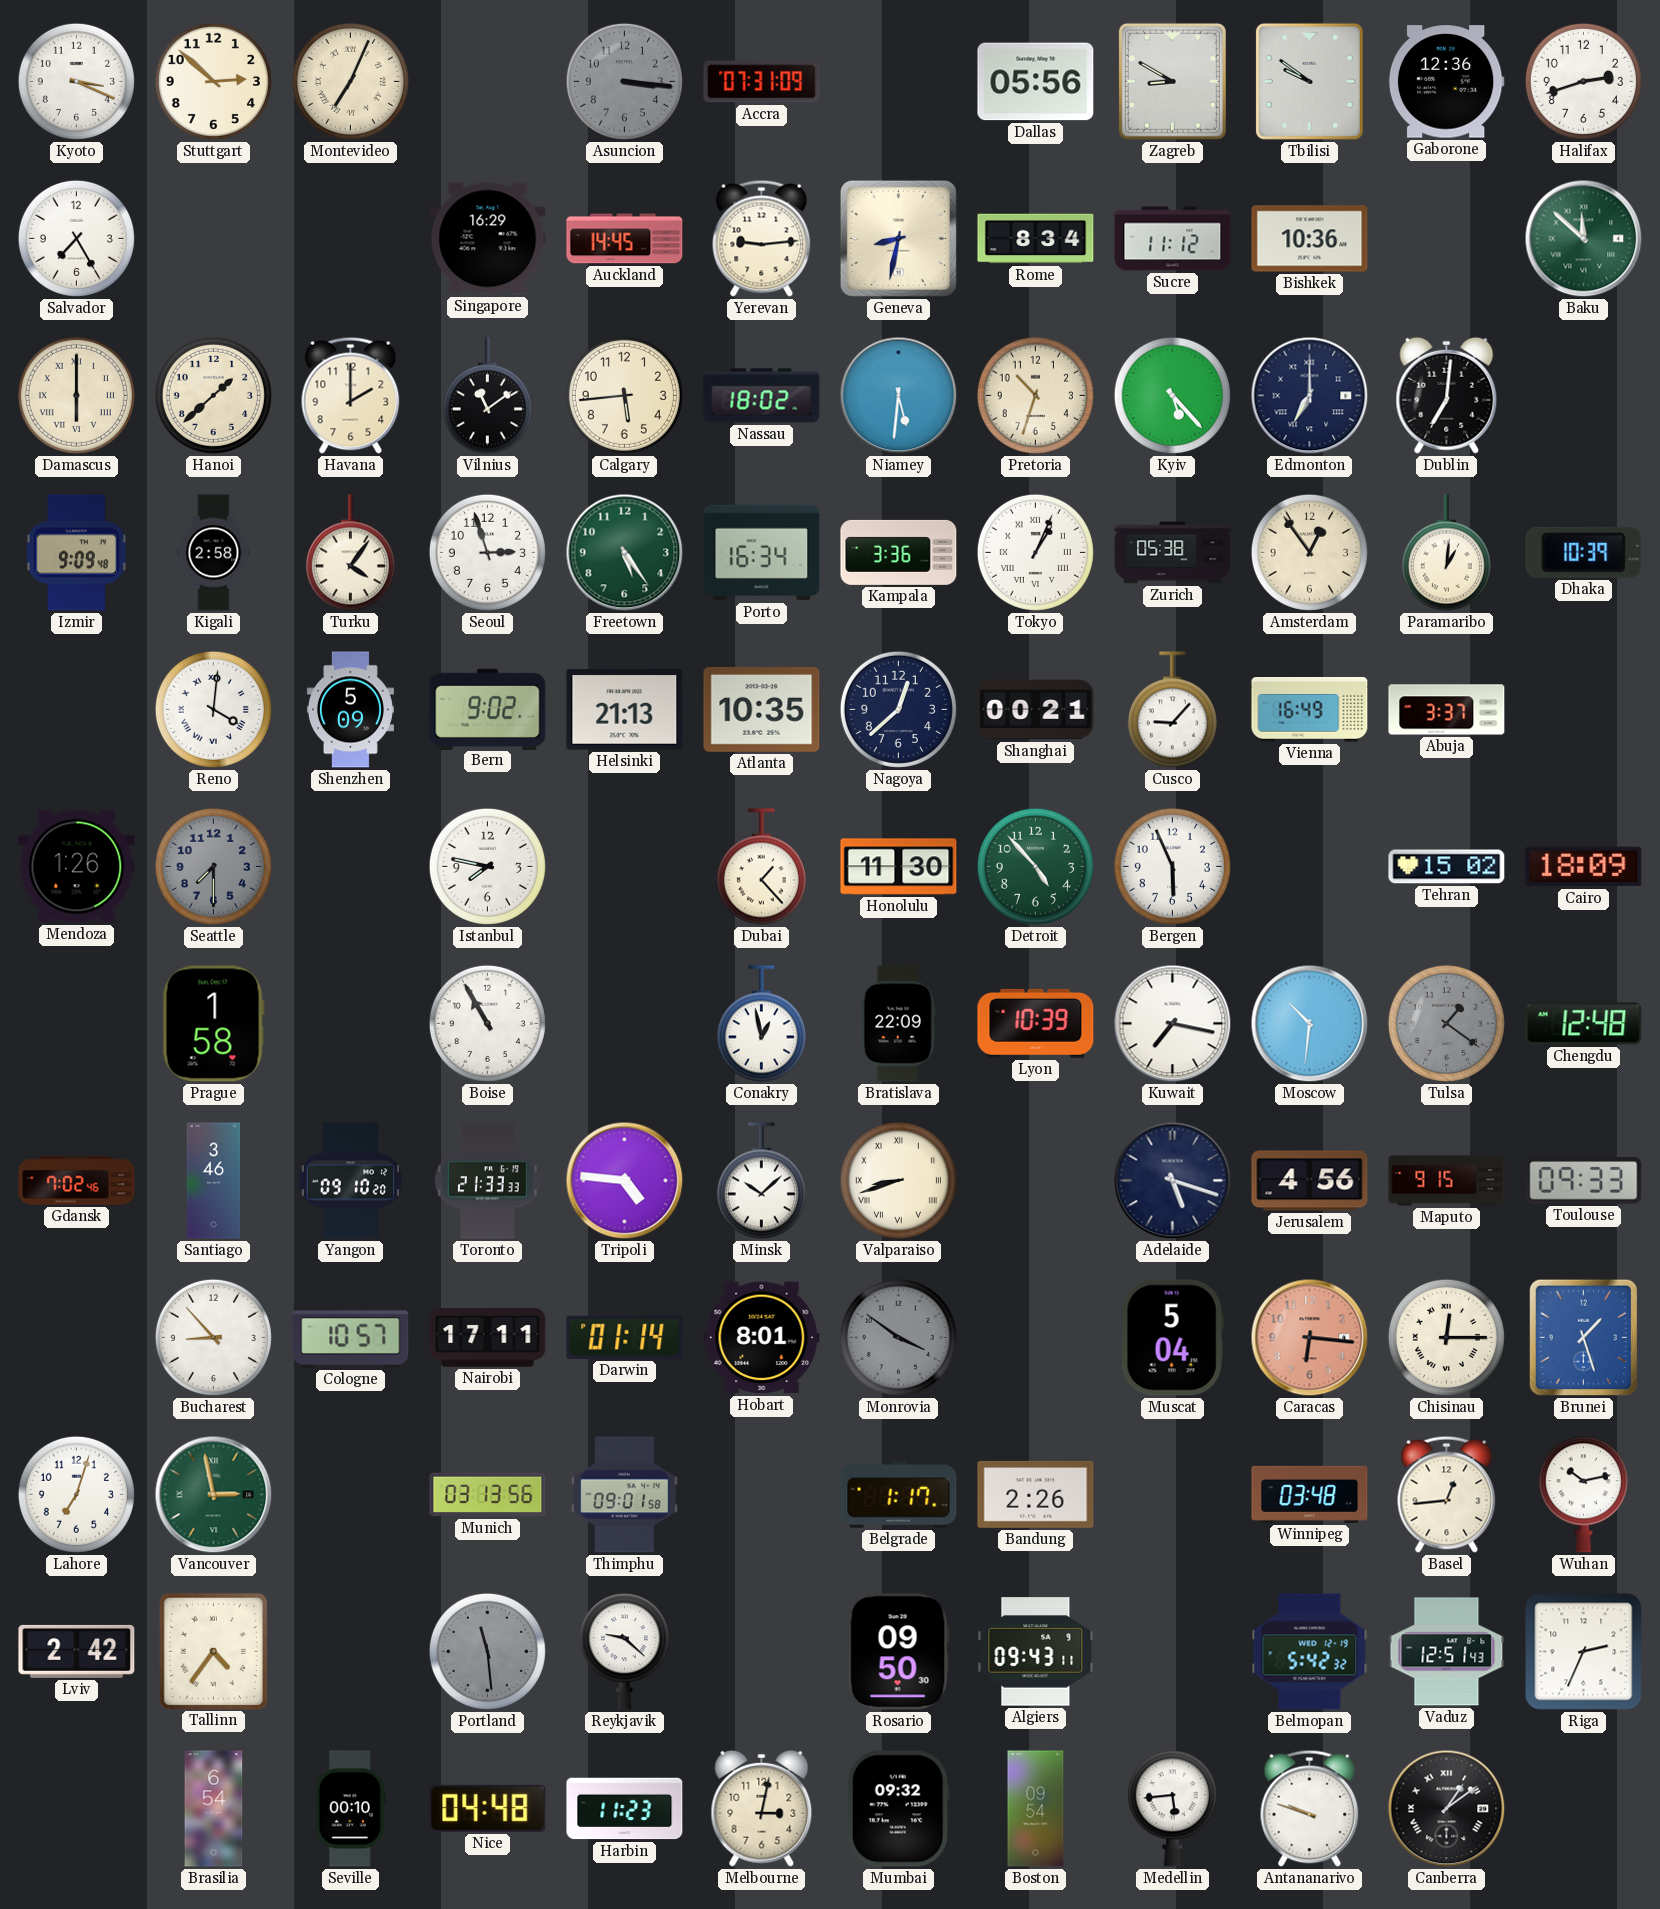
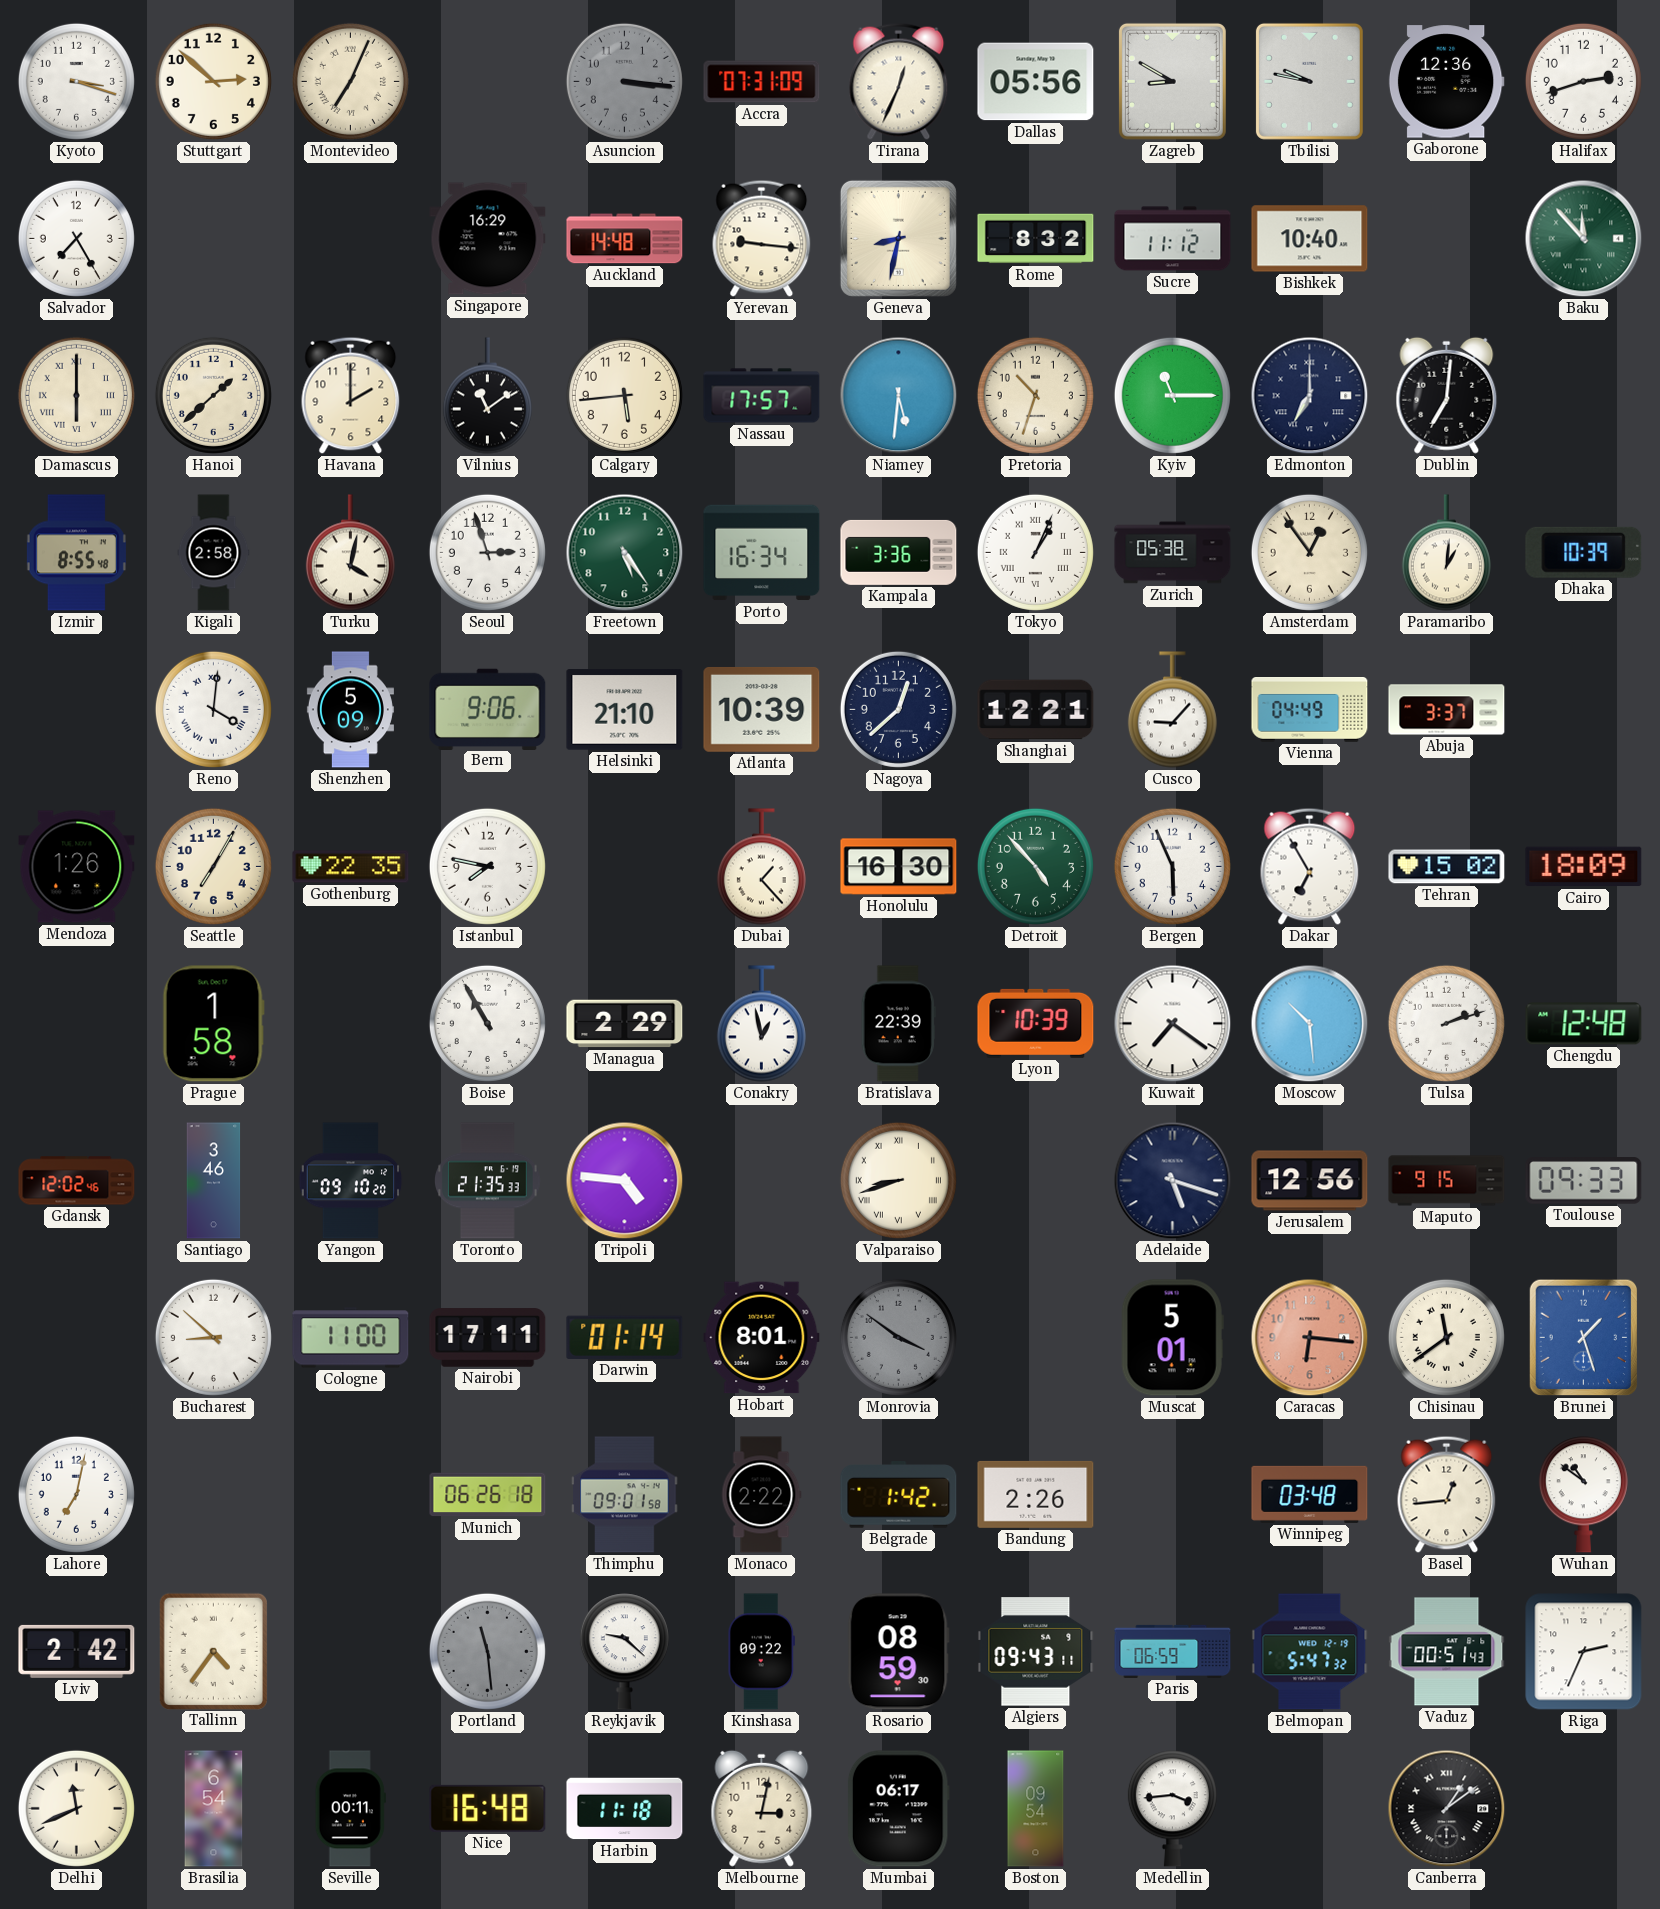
Kyoto: 3:19 -> 3:18 (76, 81)
Tirana: none -> 12:34 (899, 81)
Tbilisi: 9:51 -> 9:47 (1309, 81)
Auckland: 14:45 -> 14:48 (625, 239)
Yerevan: 9:14 -> 9:16 (762, 238)
Rome: 8:34 -> 8:32 (1036, 239)
Bishkek: 10:36 -> 10:40 (1310, 239)
Baku: 11:52 -> 11:53 (1584, 239)
Nassau: 18:02 -> 17:57 (762, 396)
Kyiv: 5:23 -> 11:15 (1172, 395)
Izmir: 9:09 -> 8:55 (76, 553)
Turku: 4:06 -> 4:02 (350, 553)
Bern: 9:02 -> 9:06 (488, 709)
Helsinki: 21:13 -> 21:10 (625, 710)
Atlanta: 10:35 -> 10:39 (762, 709)
Shanghai: 00:21 -> 12:21 (1036, 710)
Vienna: 16:49 -> 04:49 (1310, 710)
Seattle: 7:30 -> 7:05 (213, 866)
Seattle dial: grey -> cream (213, 866)
Gothenburg: none -> 22:35 (351, 867)
Honolulu: 11:30 -> 16:30 (899, 867)
Dakar: none -> 6:55 (1310, 866)
Managua: none -> 2:29 (625, 1024)
Bratislava: 22:09 -> 22:39 (898, 1024)
Kuwait: 7:17 -> 7:21 (1173, 1024)
Moscow: 10:31 -> 10:29 (1310, 1024)
Tulsa: 1:21 -> 2:12 (1446, 1023)
Tulsa dial: grey -> white (1446, 1023)
Gdansk: 7:02 -> 12:02 (77, 1181)
Toronto: 21:33 -> 21:35 (488, 1181)
Minsk: 10:08 -> none (761, 1181)
Jerusalem: 4:56 -> 12:56 (1310, 1181)
Bucharest: 8:53 -> 8:52 (213, 1337)
Cologne: 10:57 -> 11:00 (351, 1338)
Muscat: 5:04 -> 5:01 (1172, 1338)
Chisinau: 12:15 -> 11:39 (1446, 1337)
Lahore: 7:03 -> 7:02 (76, 1494)
Vancouver: 2:58 -> none (214, 1495)
Munich: 03:13 -> 06:26 (488, 1495)
Monaco: none -> 2:22 (761, 1495)
Belgrade: 1:17 -> 1:42 (899, 1495)
Wuhan: 10:13 -> 10:51 (1583, 1495)
Kinshasa: none -> 09:22 (762, 1652)
Rosario: 09:50 -> 08:59 (898, 1652)
Paris: none -> 06:59 (1173, 1651)
Belmopan: 5:42 -> 5:47 (1310, 1652)
Vaduz: 12:51 -> 00:51 (1447, 1652)
Delhi: none -> 11:41 (76, 1808)
Seville: 00:10 -> 00:11 (350, 1809)
Nice: 04:48 -> 16:48 (488, 1808)
Harbin: 11:23 -> 11:18 (625, 1809)
Mumbai: 09:32 -> 06:17 (898, 1809)
Medellin: 5:44 -> 3:44 (1172, 1809)
Antananarivo: 9:48 -> none (1310, 1808)
